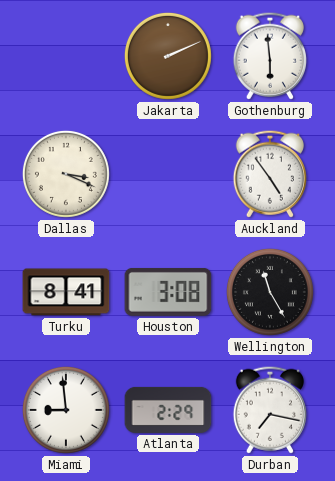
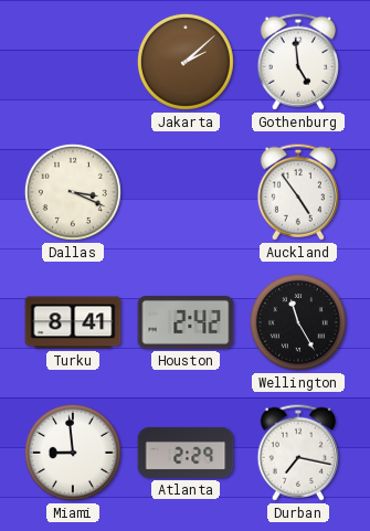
Jakarta: 2:11 -> 2:08 (186, 62)
Gothenburg: 5:59 -> 4:59 (298, 62)
Houston: 3:08 -> 2:42 (186, 322)
